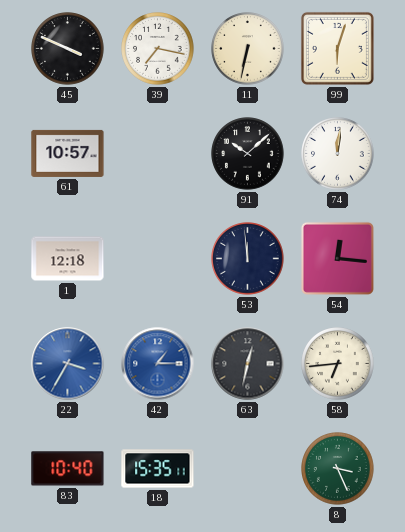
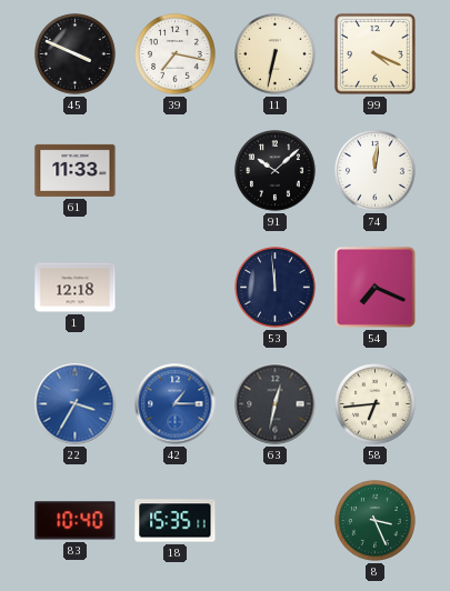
99: 6:03 -> 4:19 (374, 53)
61: 10:57 -> 11:33 (76, 170)
54: 12:16 -> 7:19 (374, 287)
